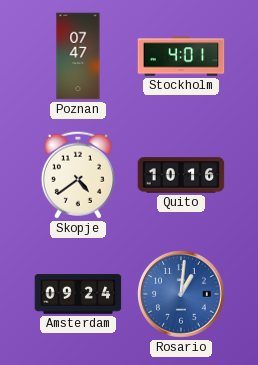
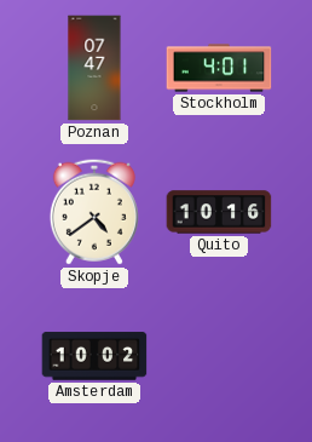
Amsterdam: 09:24 -> 10:02 (94, 356)
Rosario: 1:01 -> none (181, 294)
